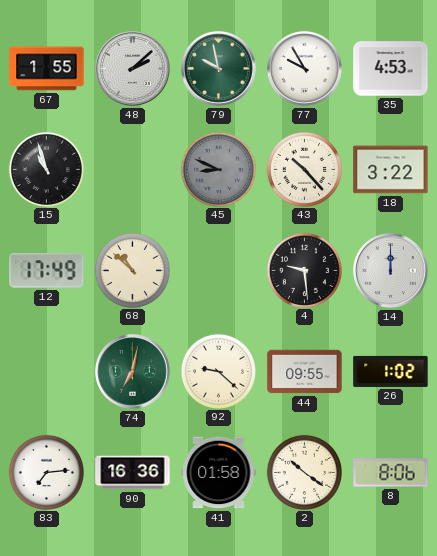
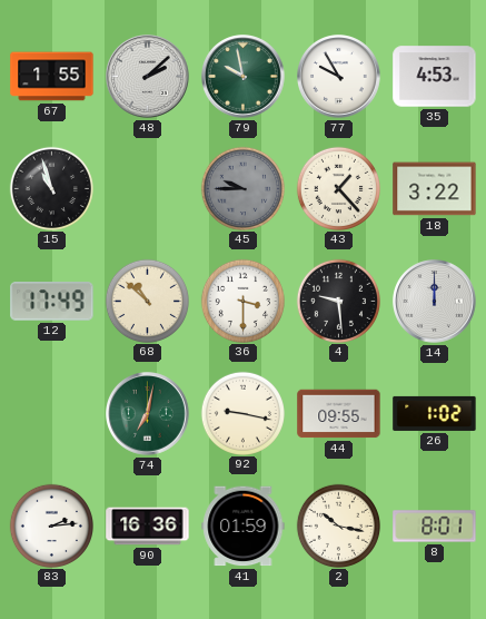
45: 8:49 -> 9:45 (242, 188)
43: 10:23 -> 1:23 (338, 188)
36: none -> 3:30 (242, 301)
92: 9:22 -> 9:17 (242, 413)
83: 7:14 -> 2:14 (51, 525)
41: 01:58 -> 01:59 (244, 527)
2: 10:21 -> 10:17 (338, 525)
8: 8:06 -> 8:01 (435, 527)
